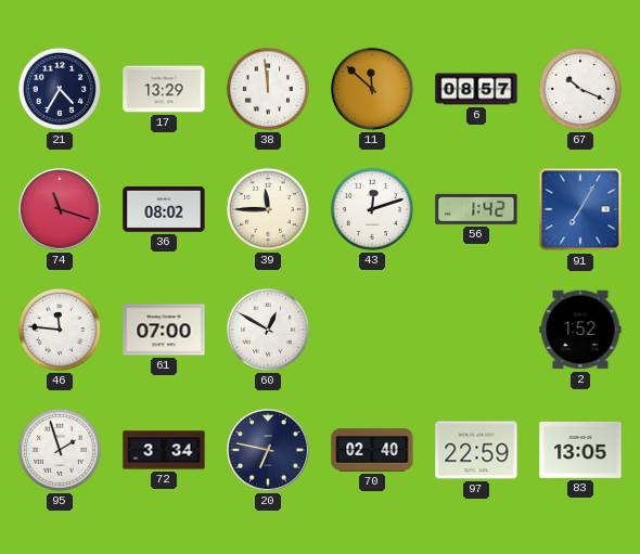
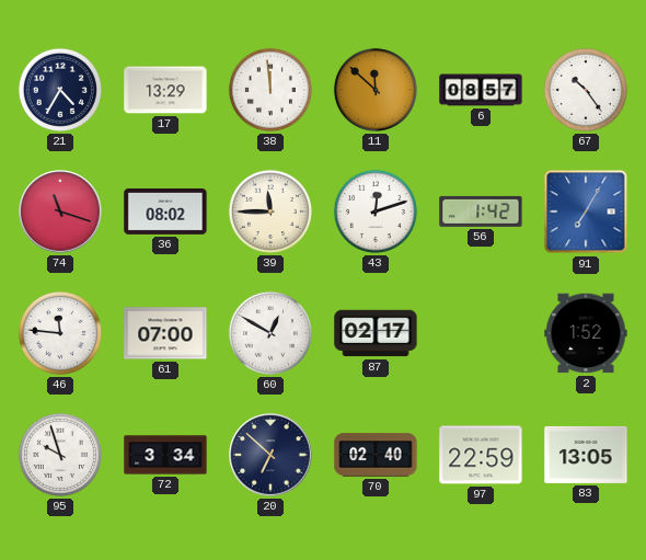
67: 10:19 -> 10:24 (586, 90)
87: none -> 02:17 (376, 333)
95: 1:57 -> 9:57 (60, 455)
20: 6:47 -> 6:52 (270, 455)
